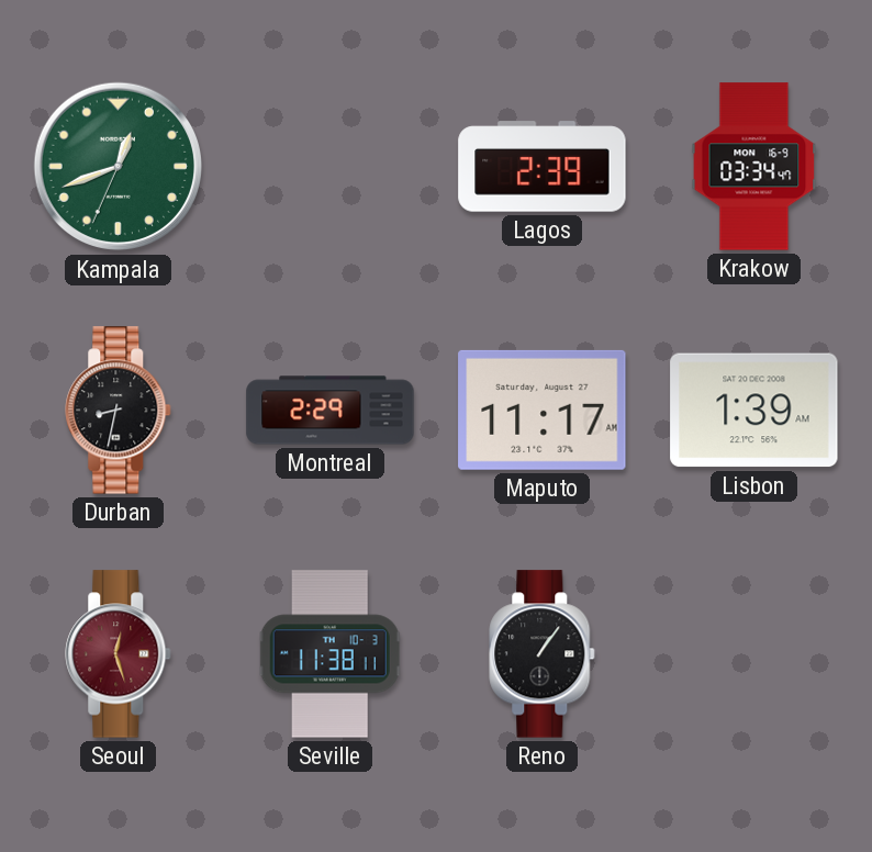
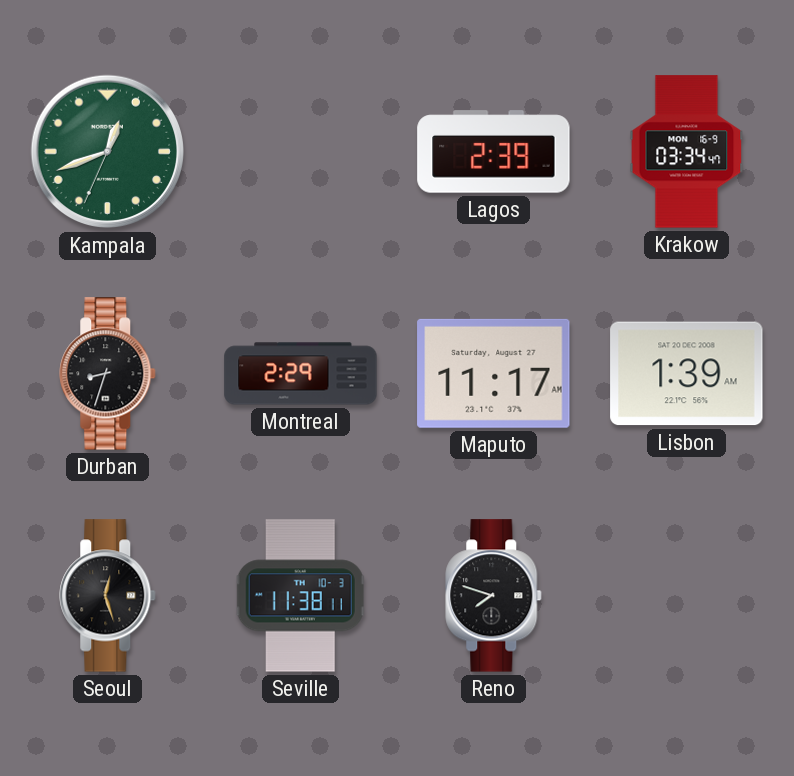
Durban: 8:32 -> 8:33 (108, 374)
Seoul dial: burgundy -> black (108, 596)
Reno: 1:06 -> 7:48 (494, 596)
